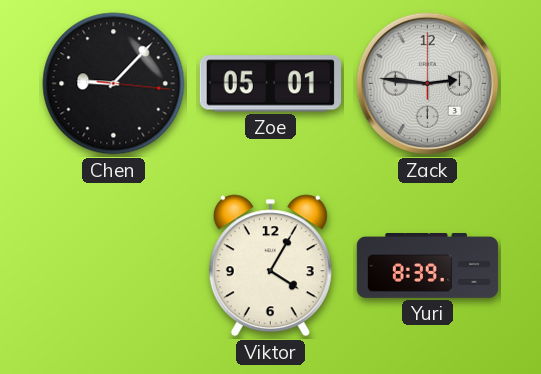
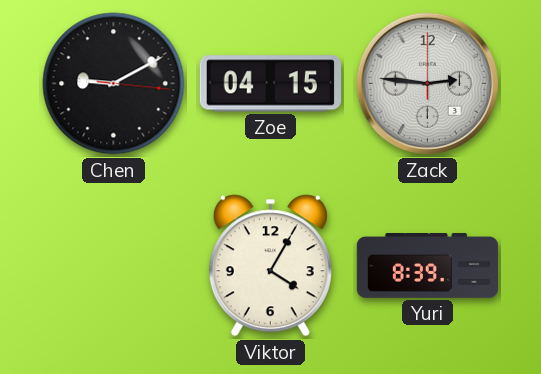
Chen: 9:07 -> 9:10 (114, 84)
Zoe: 05:01 -> 04:15 (270, 84)
